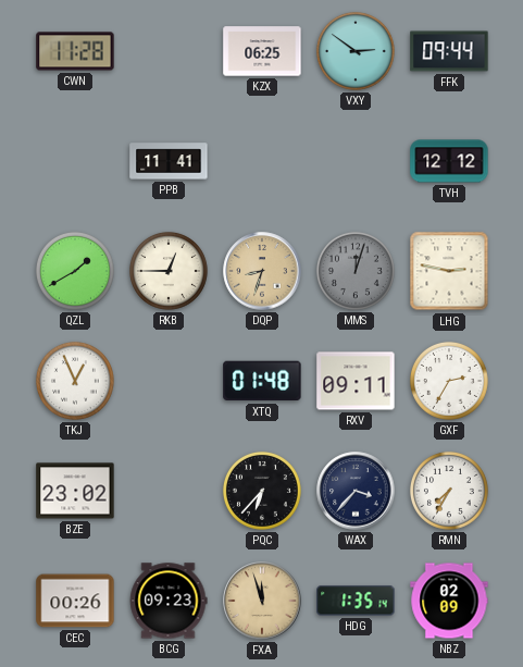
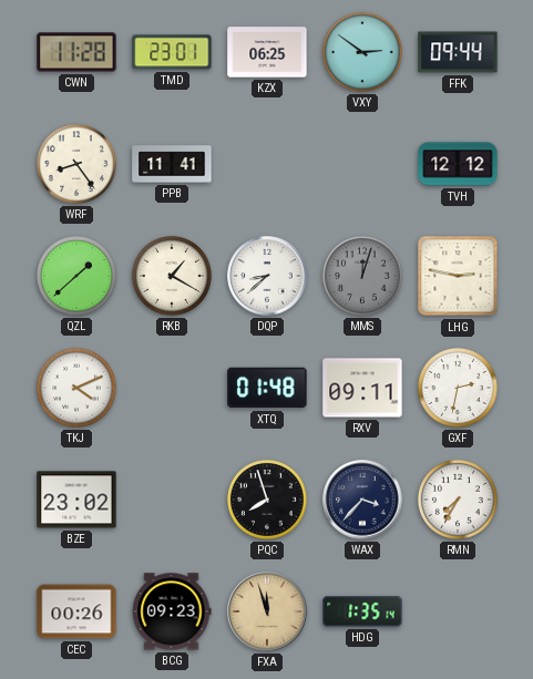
TMD: none -> 23:01 (172, 52)
WRF: none -> 8:24 (76, 164)
QZL: 1:40 -> 1:38 (76, 276)
RKB: 12:45 -> 1:20 (172, 276)
DQP: 8:33 -> 8:38 (267, 276)
DQP dial: champagne -> white (267, 276)
TKJ: 12:56 -> 4:11 (76, 388)
GXF: 2:35 -> 2:32 (458, 388)
PQC: 6:37 -> 7:57 (267, 500)
NBZ: 02:09 -> none (449, 601)
